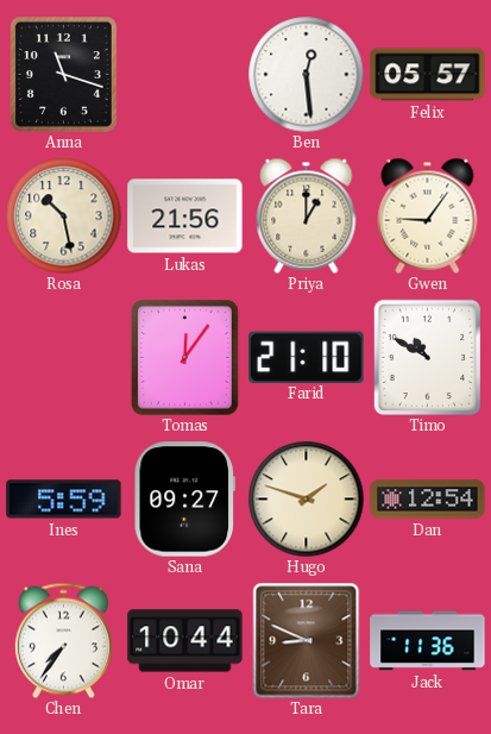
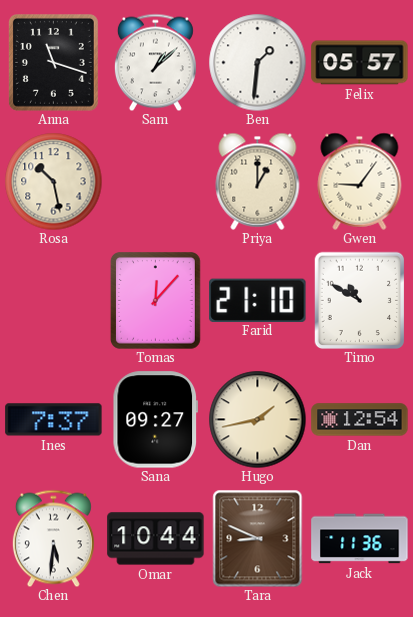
Sam: none -> 1:08 (155, 62)
Ben: 12:29 -> 1:31 (257, 62)
Lukas: 21:56 -> none (185, 217)
Tomas: 12:06 -> 12:07 (155, 301)
Ines: 5:59 -> 7:37 (54, 420)
Hugo: 1:48 -> 1:43 (257, 419)
Chen: 7:36 -> 5:31 (53, 538)
